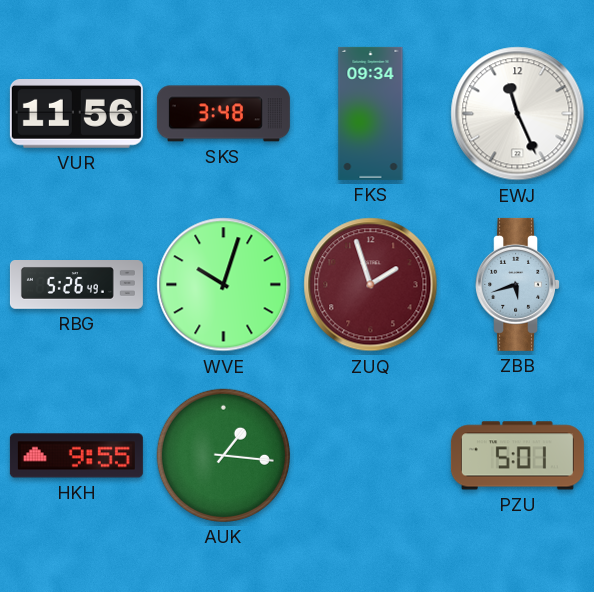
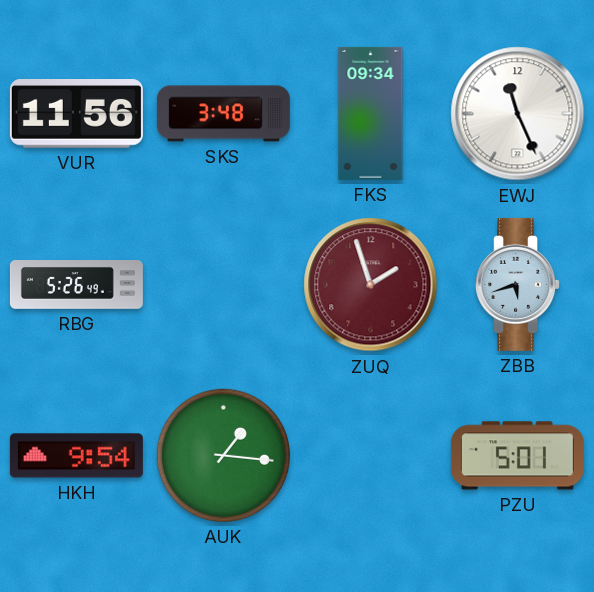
WVE: 10:03 -> none (224, 285)
HKH: 9:55 -> 9:54 (76, 456)
